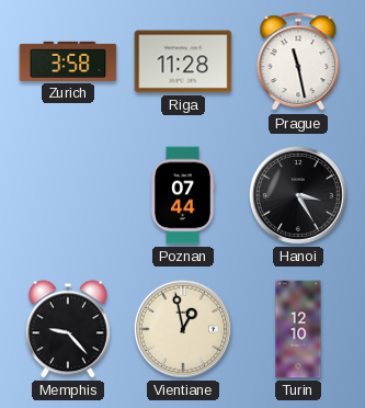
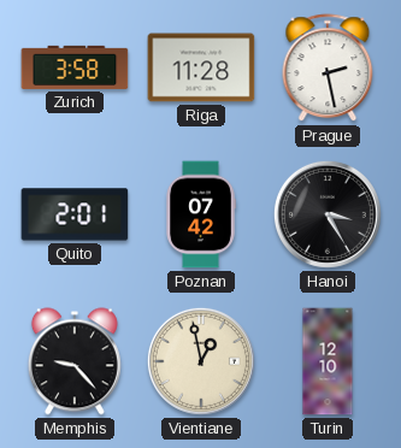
Prague: 11:28 -> 2:28 (328, 69)
Quito: none -> 2:01 (75, 214)
Poznan: 07:44 -> 07:42 (201, 214)
